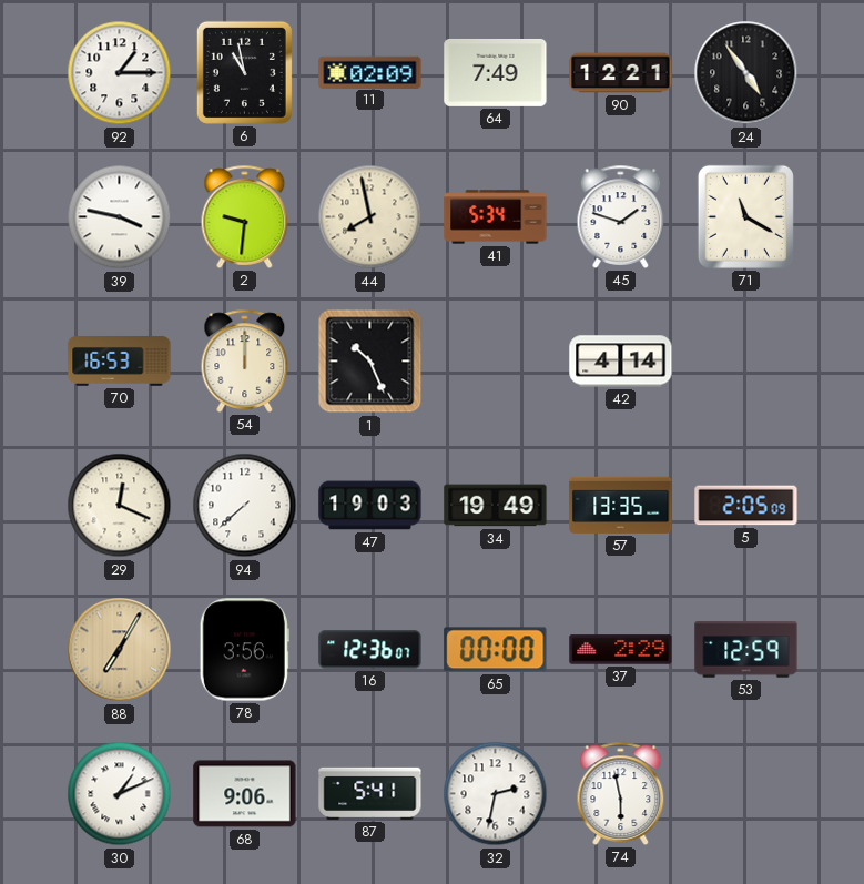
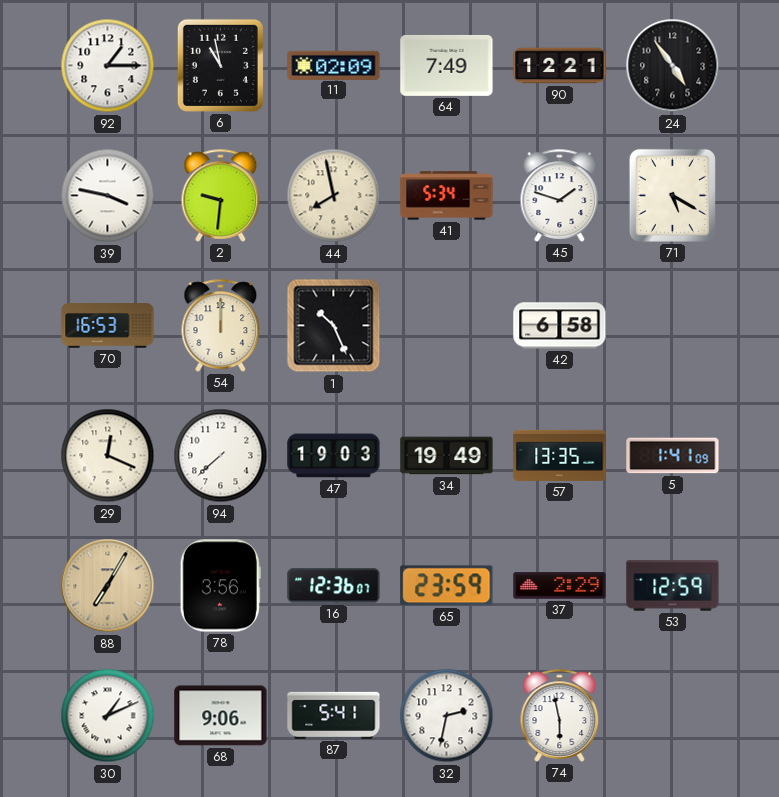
71: 11:20 -> 5:20 (672, 195)
42: 4:14 -> 6:58 (560, 326)
5: 2:05 -> 1:41 (673, 456)
65: 00:00 -> 23:59 (447, 586)
